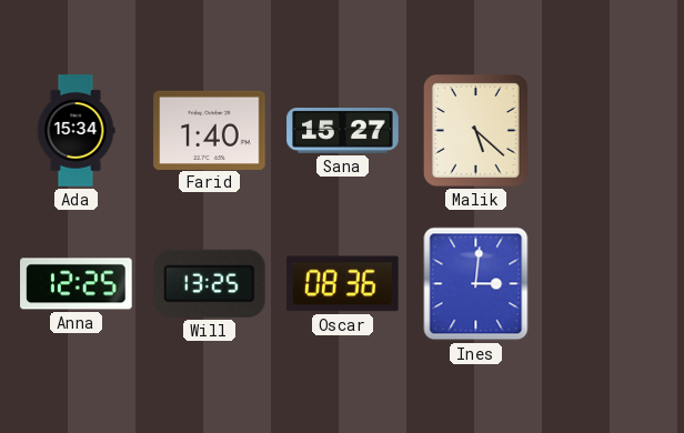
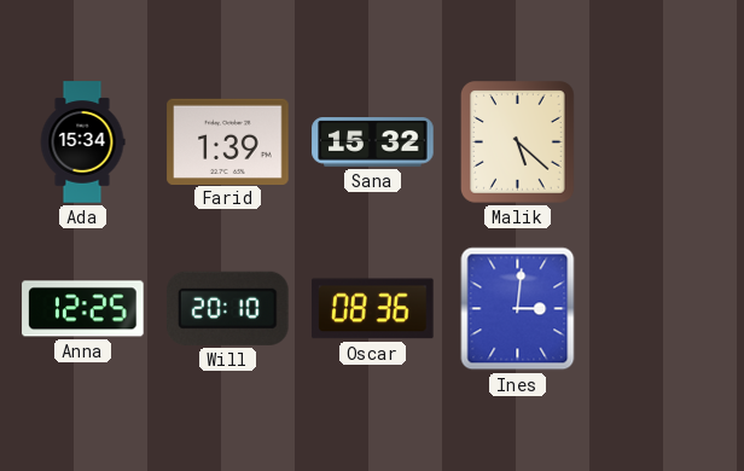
Farid: 1:40 -> 1:39 (228, 141)
Sana: 15:27 -> 15:32 (373, 143)
Will: 13:25 -> 20:10 (228, 308)
